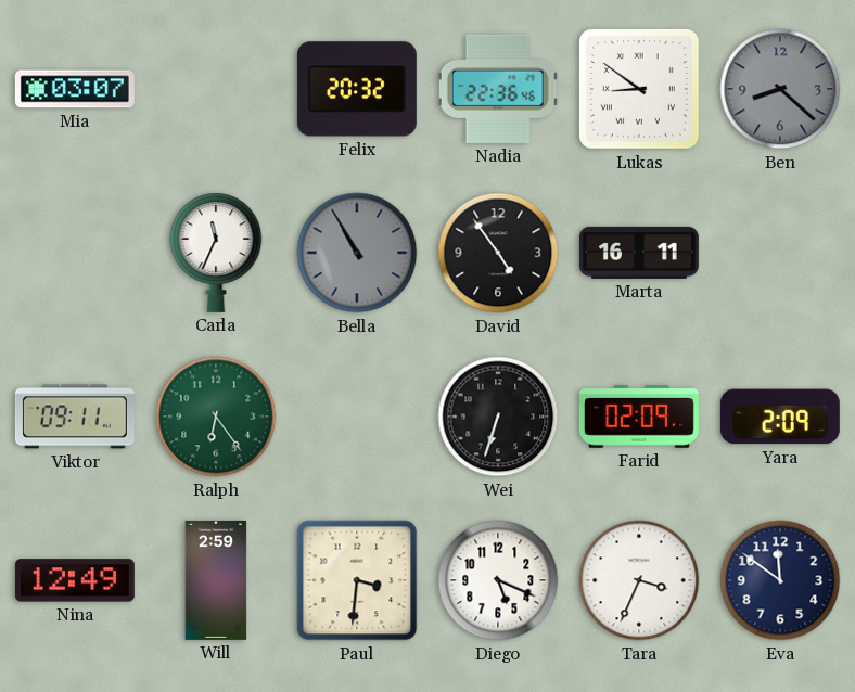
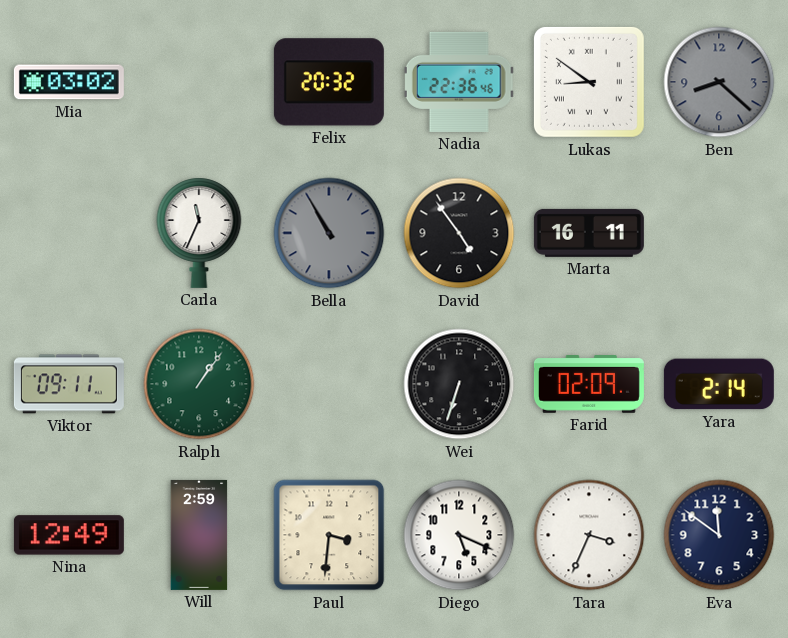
Mia: 03:07 -> 03:02 (69, 82)
Ralph: 6:24 -> 1:06 (199, 384)
Yara: 2:09 -> 2:14 (719, 384)
